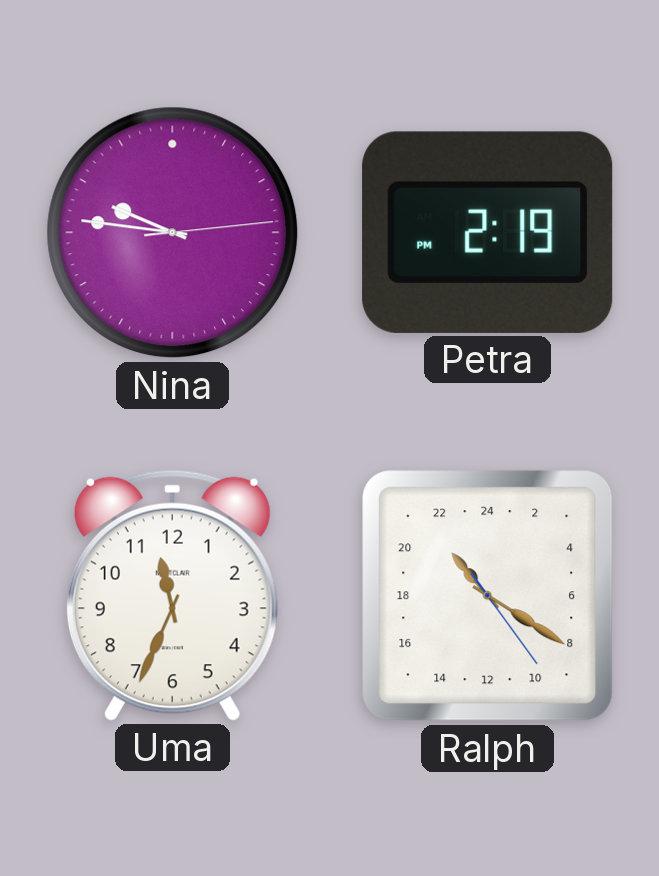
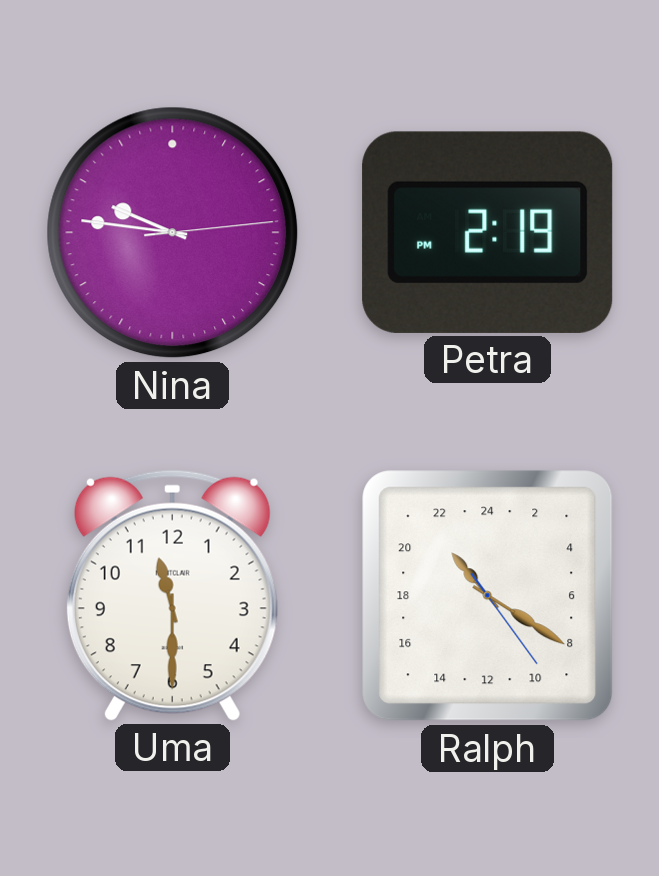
Uma: 11:34 -> 11:30 (172, 595)
